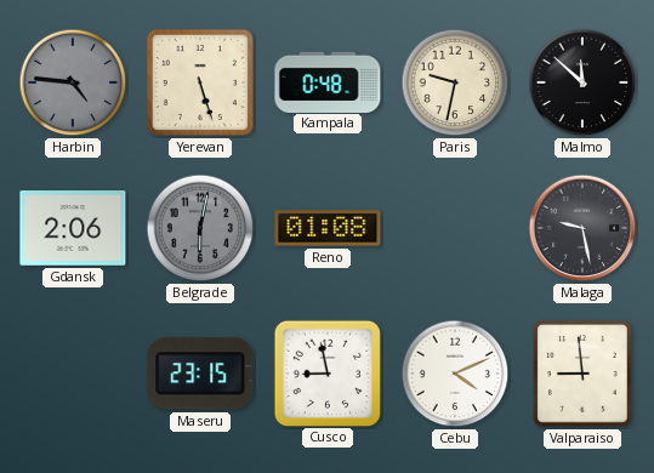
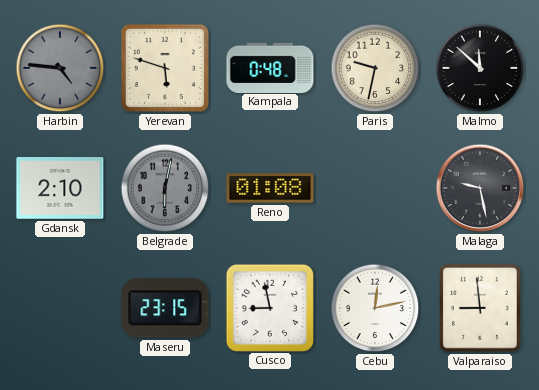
Yerevan: 5:27 -> 5:48 (165, 68)
Gdansk: 2:06 -> 2:10 (60, 188)
Cebu: 4:11 -> 12:13 (375, 308)
